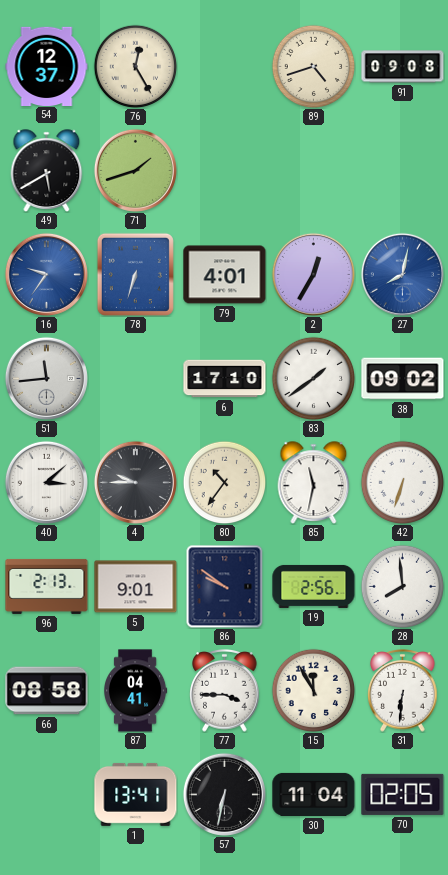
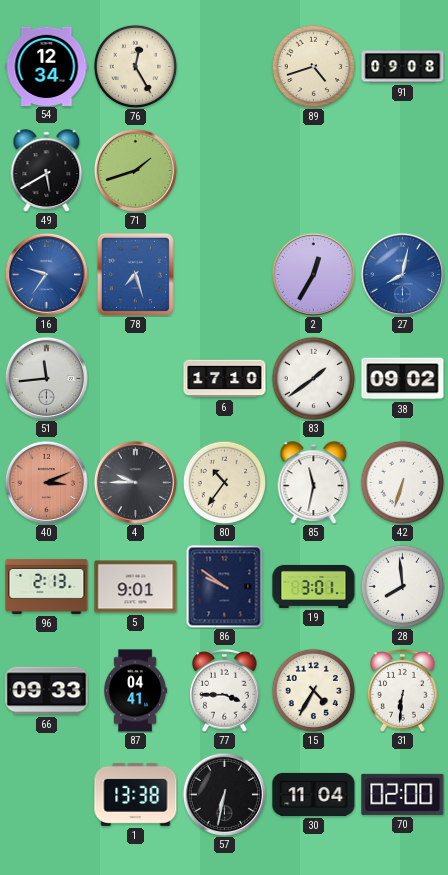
54: 12:37 -> 12:34 (47, 66)
78: 6:33 -> 7:27 (135, 274)
79: 4:01 -> none (225, 275)
40: 3:08 -> 3:11 (46, 482)
40 dial: white -> salmon (46, 482)
19: 2:56 -> 3:01 (314, 586)
66: 08:58 -> 09:33 (47, 691)
15: 11:55 -> 4:35 (313, 690)
1: 13:41 -> 13:38 (136, 794)
70: 02:05 -> 02:00 (403, 794)
